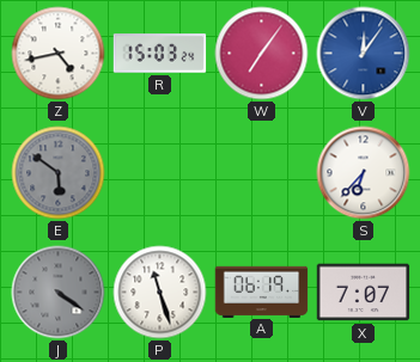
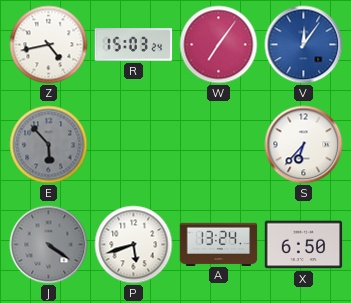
E: 5:51 -> 5:53 (49, 145)
P: 11:27 -> 5:42 (134, 245)
A: 06:19 -> 13:24 (219, 244)
X: 7:07 -> 6:50 (304, 245)
